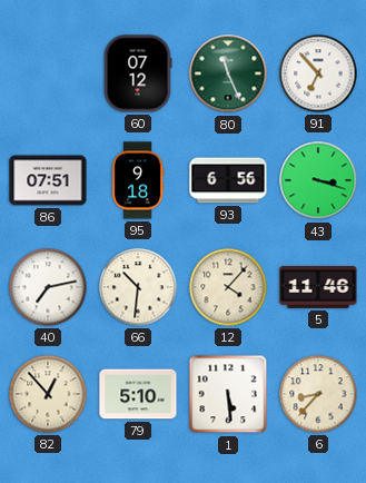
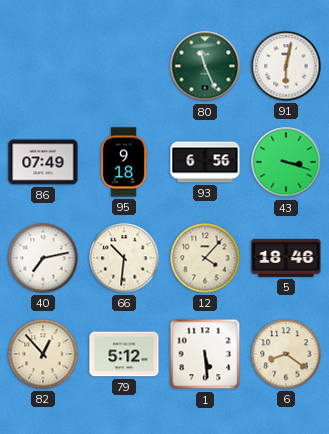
60: 07:12 -> none (138, 73)
91: 6:53 -> 6:02 (286, 66)
86: 07:51 -> 07:49 (43, 162)
5: 11:46 -> 18:46 (286, 258)
79: 5:10 -> 5:12 (124, 354)
6: 8:37 -> 8:21 (286, 354)
